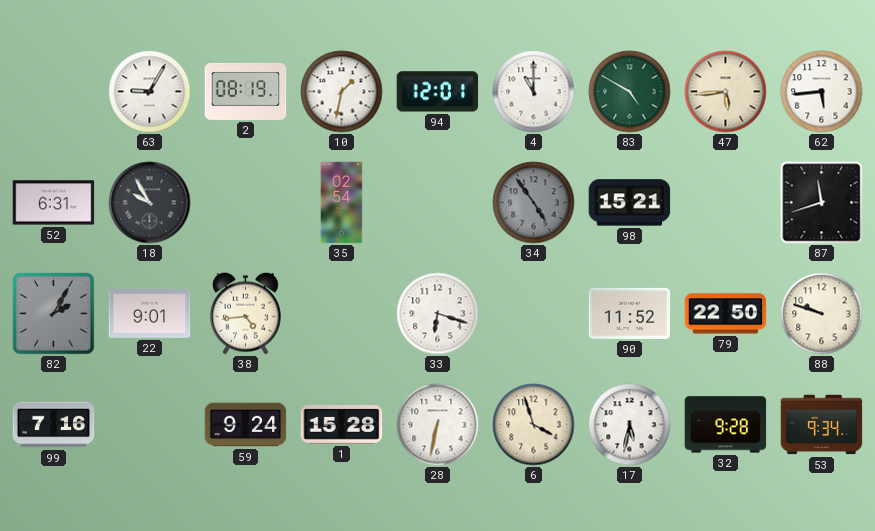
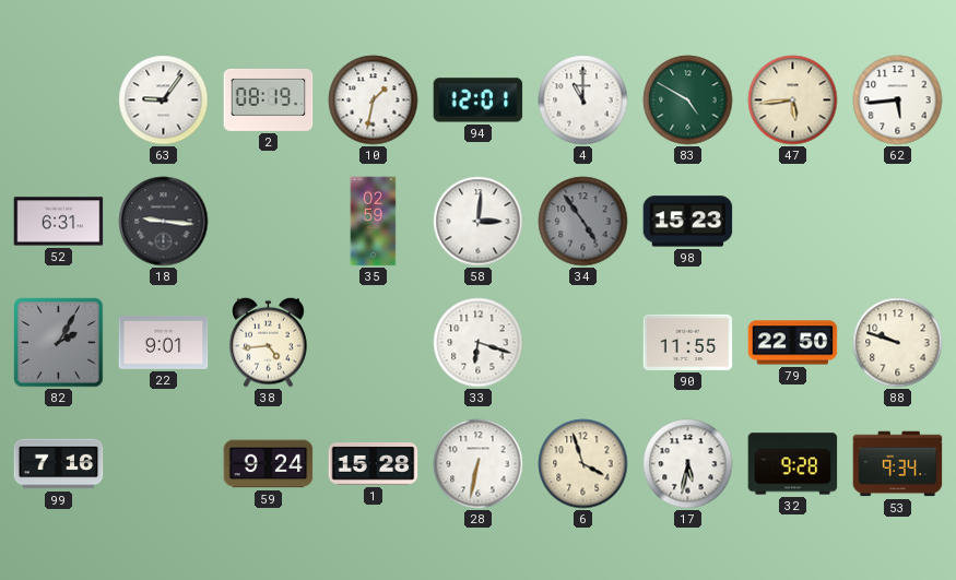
63: 9:05 -> 9:06 (164, 100)
18: 9:55 -> 9:16 (164, 222)
35: 02:54 -> 02:59 (374, 222)
58: none -> 3:01 (479, 222)
98: 15:21 -> 15:23 (688, 222)
87: 11:42 -> none (822, 203)
90: 11:52 -> 11:55 (688, 342)
